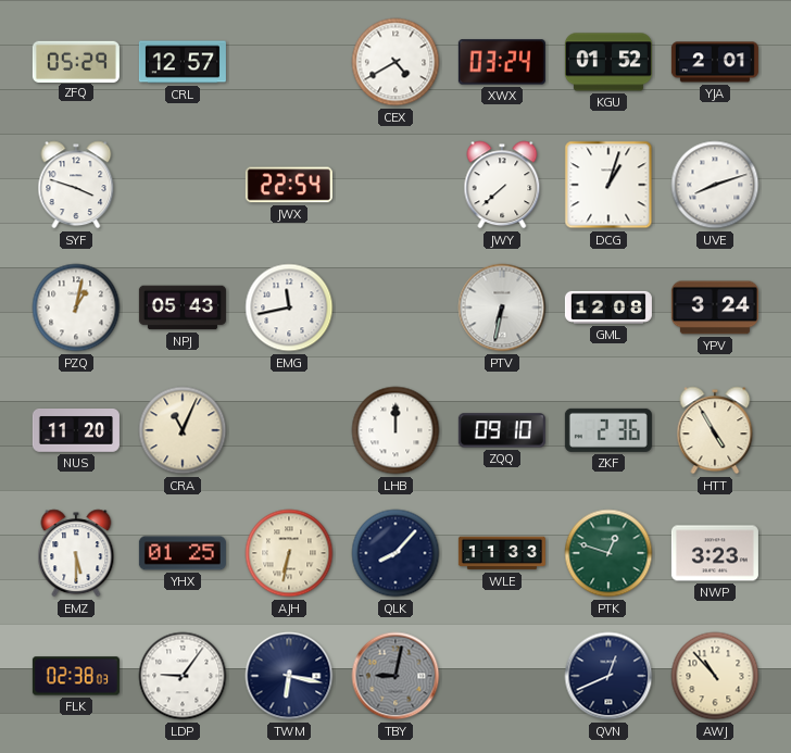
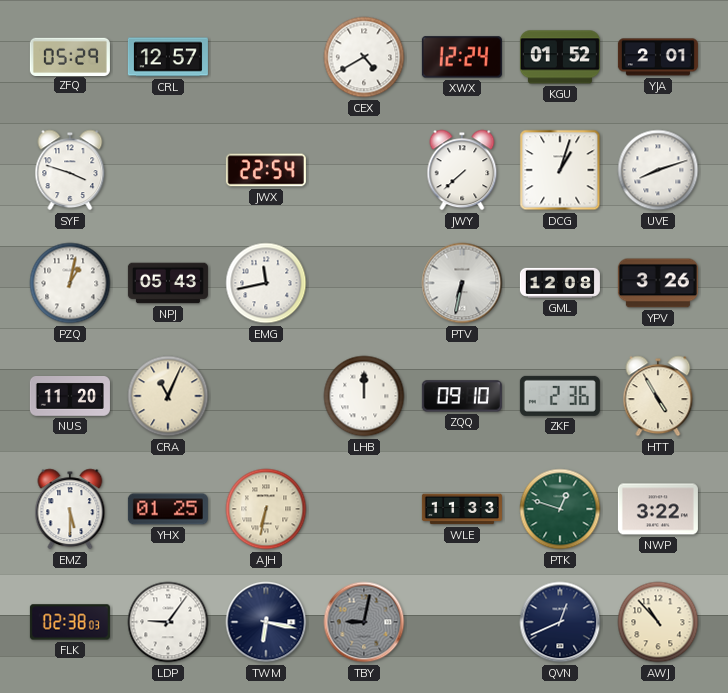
XWX: 03:24 -> 12:24 (462, 57)
YPV: 3:24 -> 3:26 (658, 283)
QLK: 8:07 -> none (395, 553)
NWP: 3:23 -> 3:22 (658, 509)
